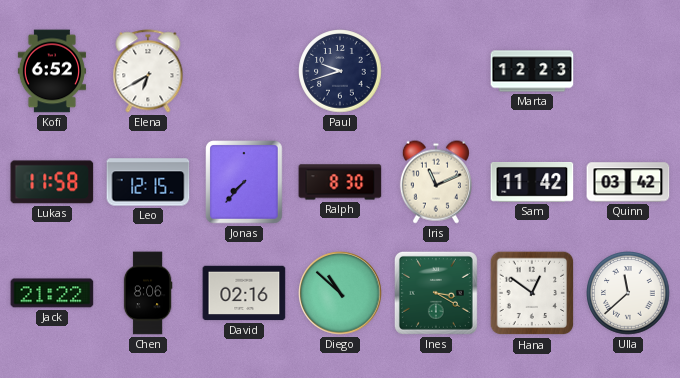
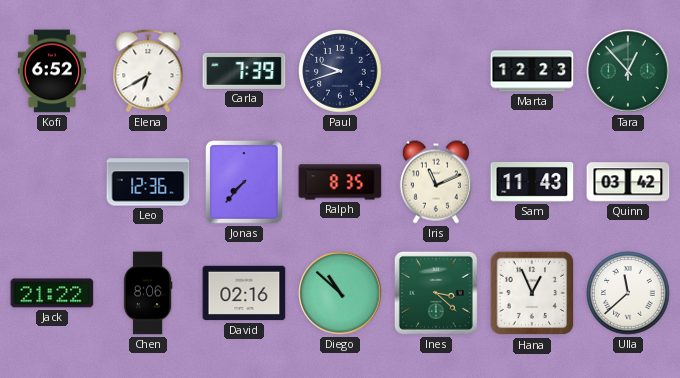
Carla: none -> 7:39 (244, 71)
Tara: none -> 12:53 (628, 71)
Lukas: 11:58 -> none (52, 182)
Leo: 12:15 -> 12:36 (148, 182)
Ralph: 8:30 -> 8:35 (340, 182)
Sam: 11:42 -> 11:43 (532, 182)
Ines: 3:20 -> 3:22 (436, 293)
Hana: 12:51 -> 12:56 (532, 293)
